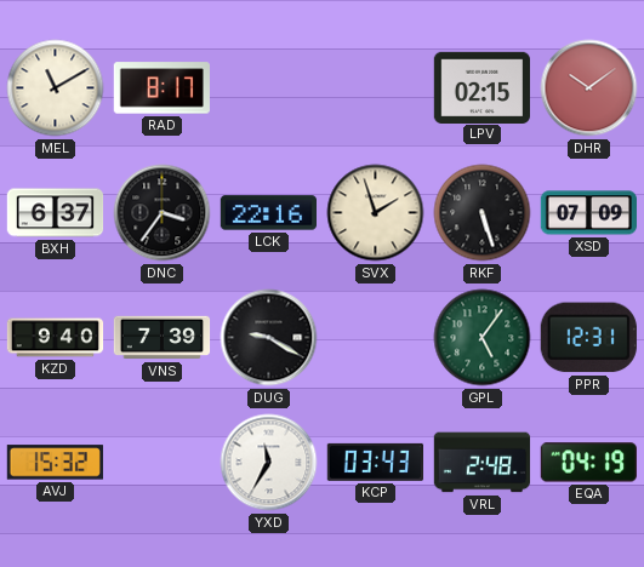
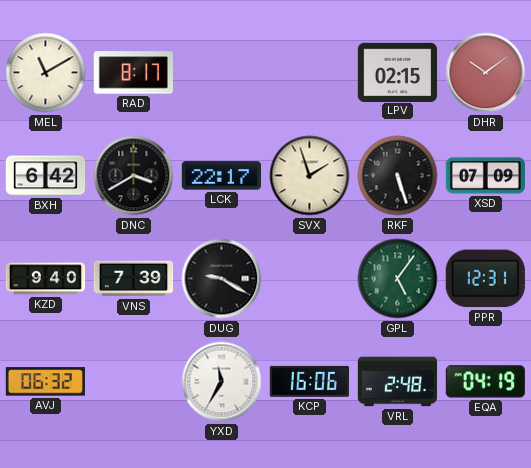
BXH: 6:37 -> 6:42 (46, 176)
DNC: 3:36 -> 3:40 (134, 176)
LCK: 22:16 -> 22:17 (221, 176)
AVJ: 15:32 -> 06:32 (45, 382)
KCP: 03:43 -> 16:06 (309, 381)
